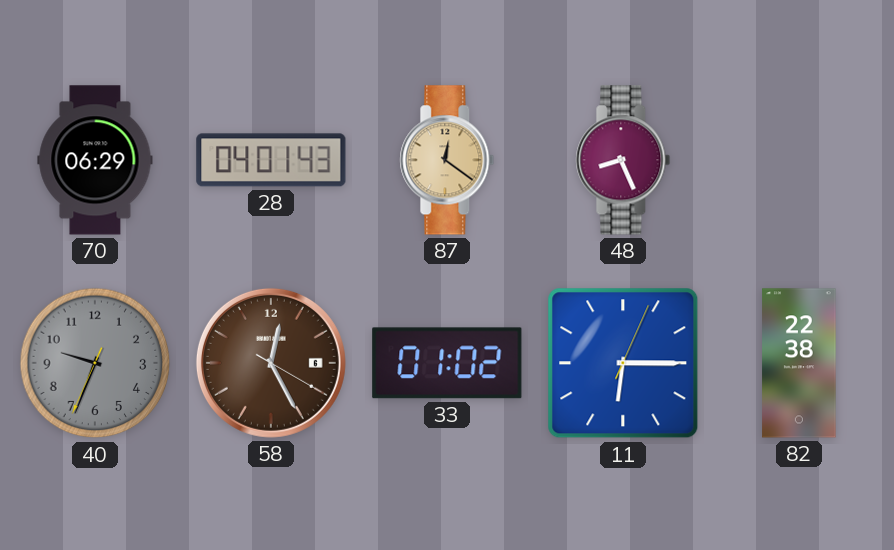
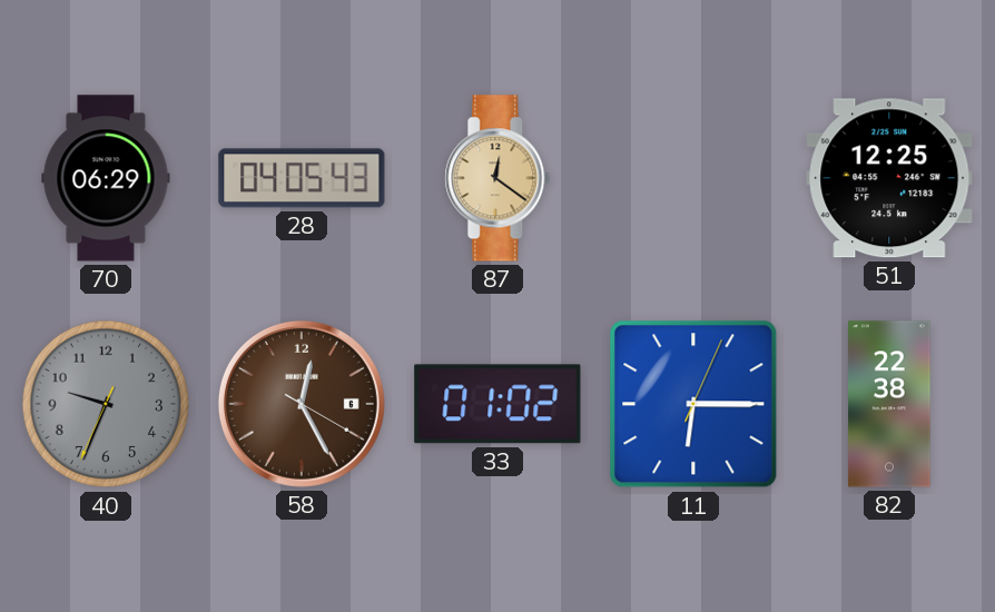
28: 04:01 -> 04:05 (302, 178)
48: 8:26 -> none (623, 160)
51: none -> 12:25 (889, 178)
